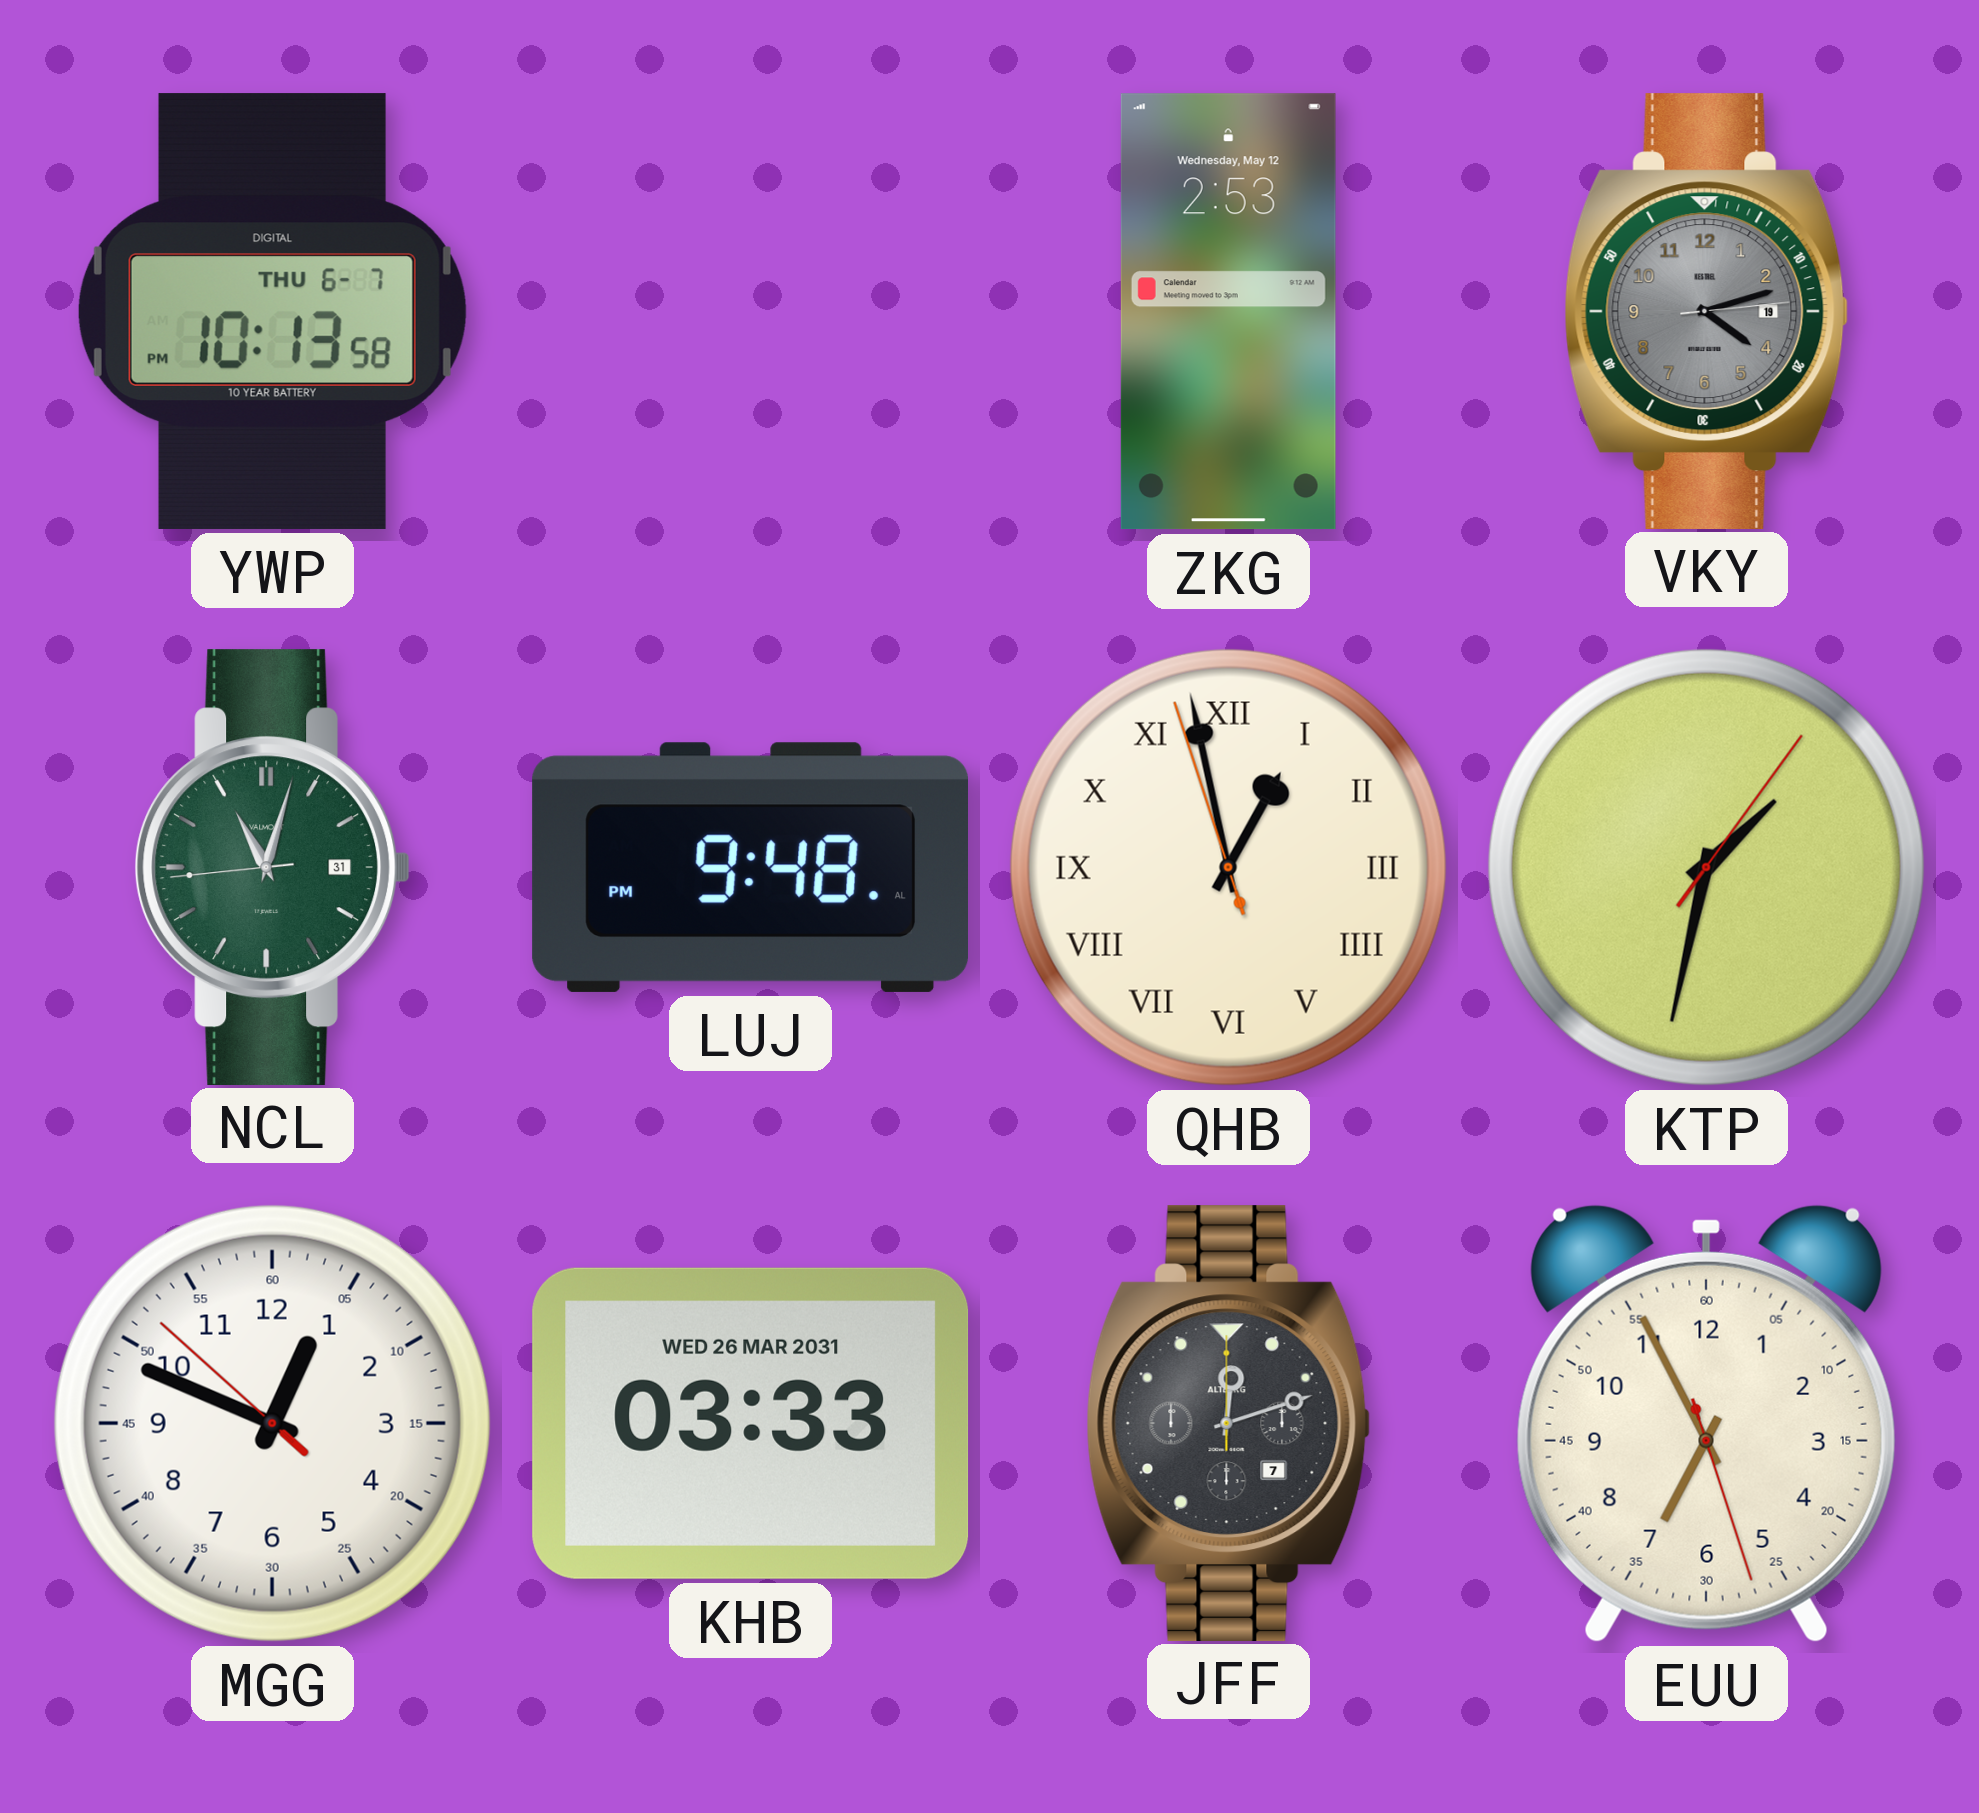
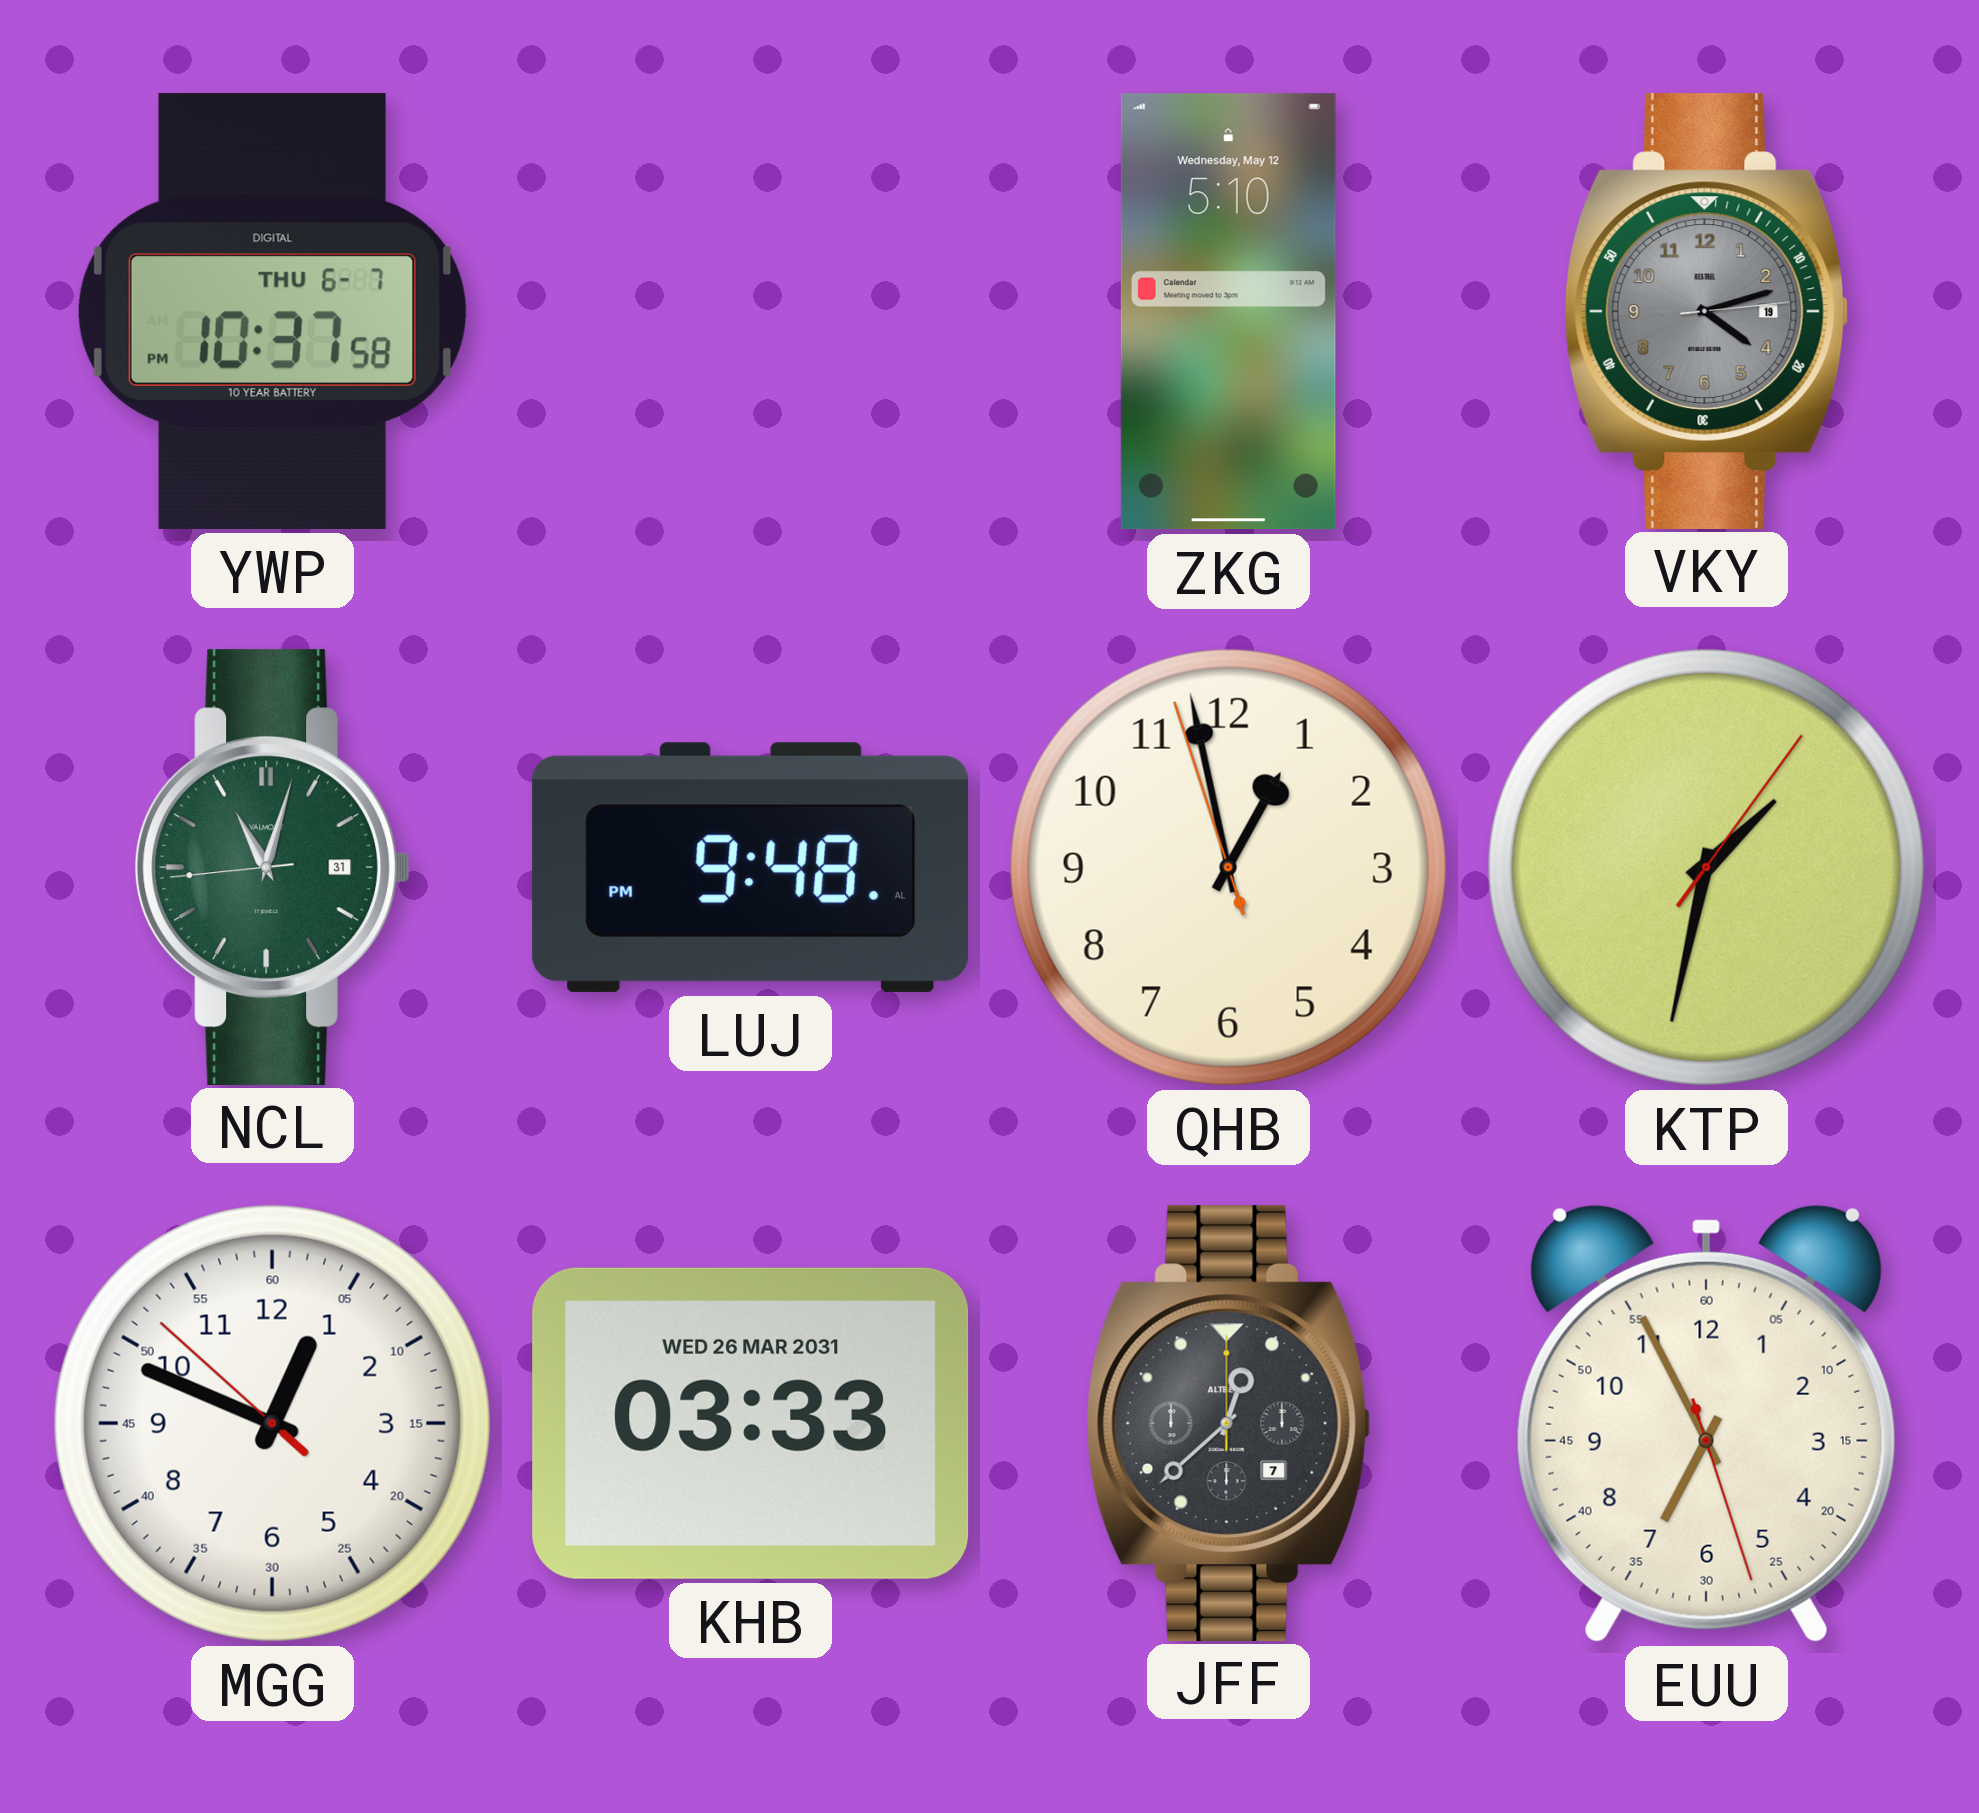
YWP: 10:13 -> 10:37 (272, 311)
ZKG: 2:53 -> 5:10 (1228, 312)
QHB numerals: Roman -> Arabic (1228, 867)
JFF: 12:12 -> 12:38 (1229, 1423)
